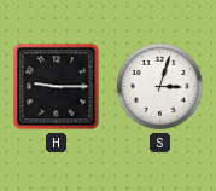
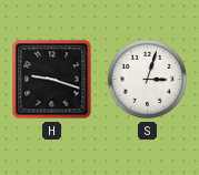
H: 9:15 -> 9:18 (52, 80)
